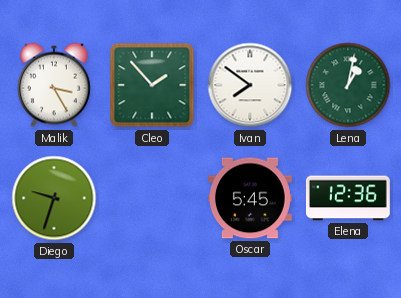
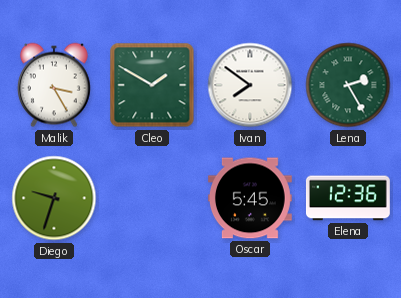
Cleo: 1:53 -> 1:50 (152, 85)
Lena: 1:02 -> 2:25 (348, 85)
